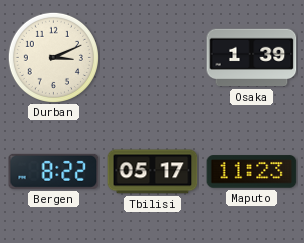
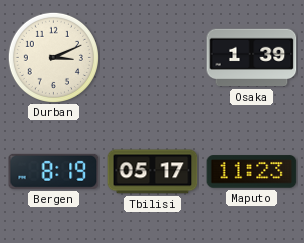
Bergen: 8:22 -> 8:19 (54, 171)
